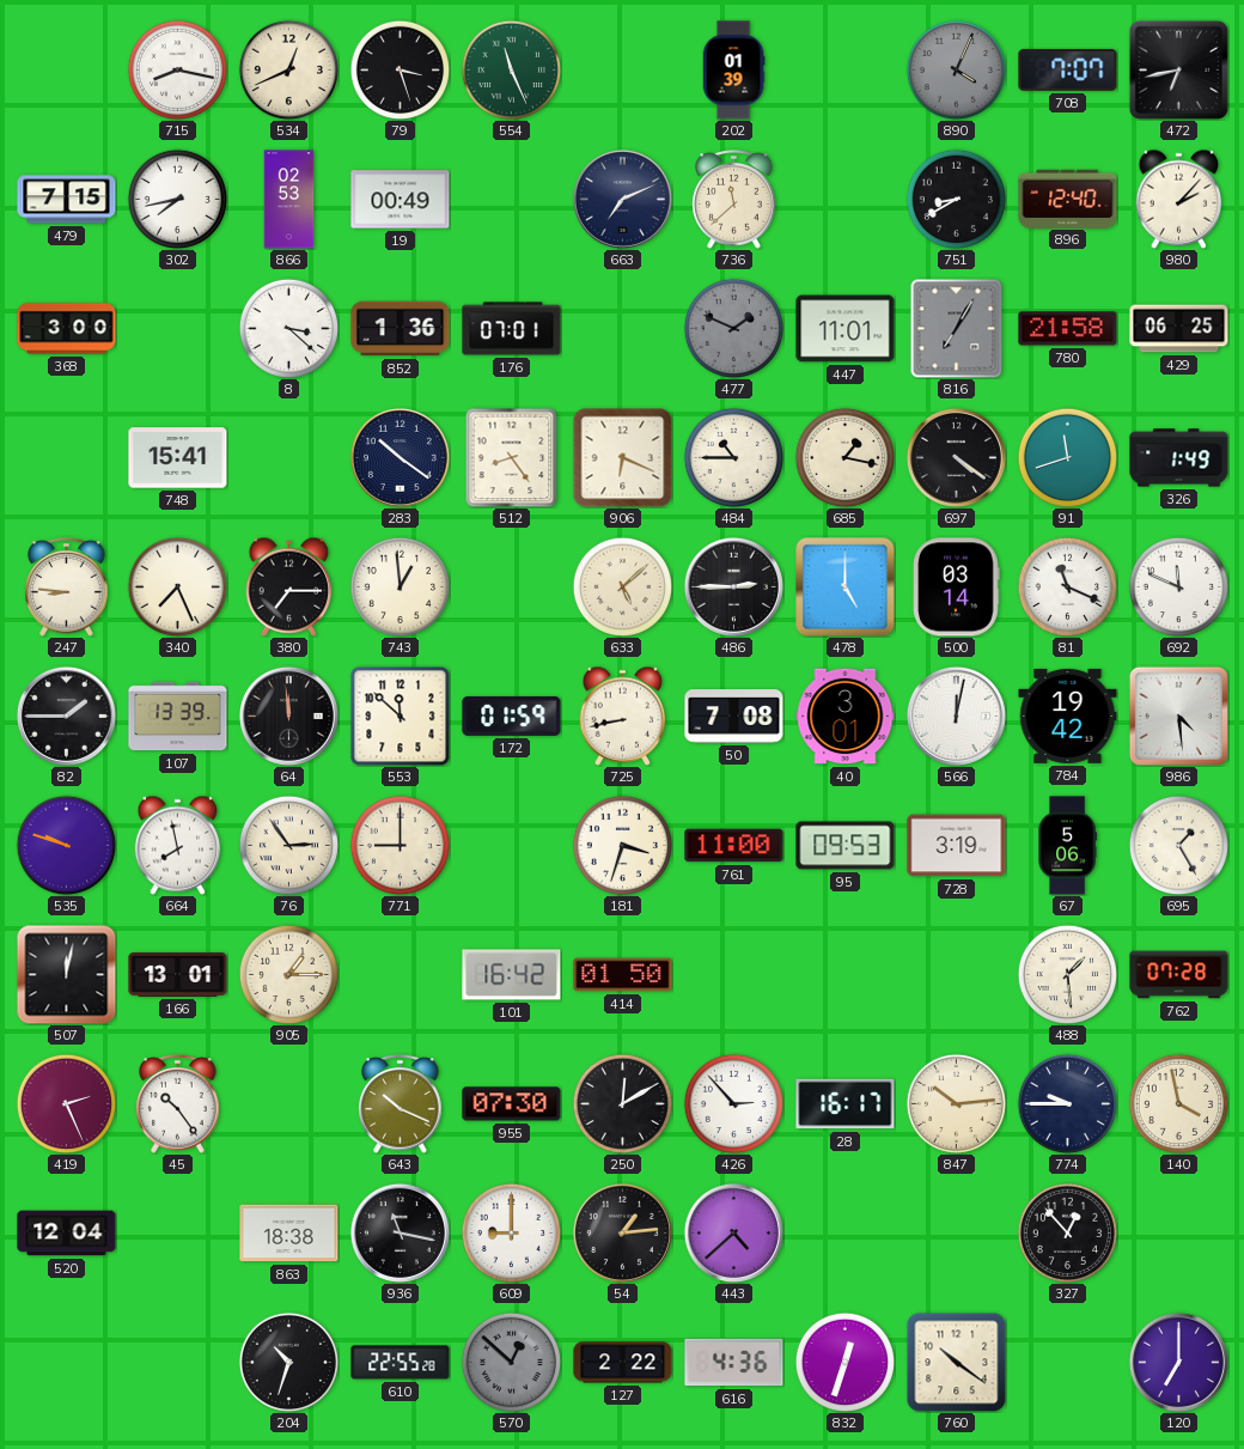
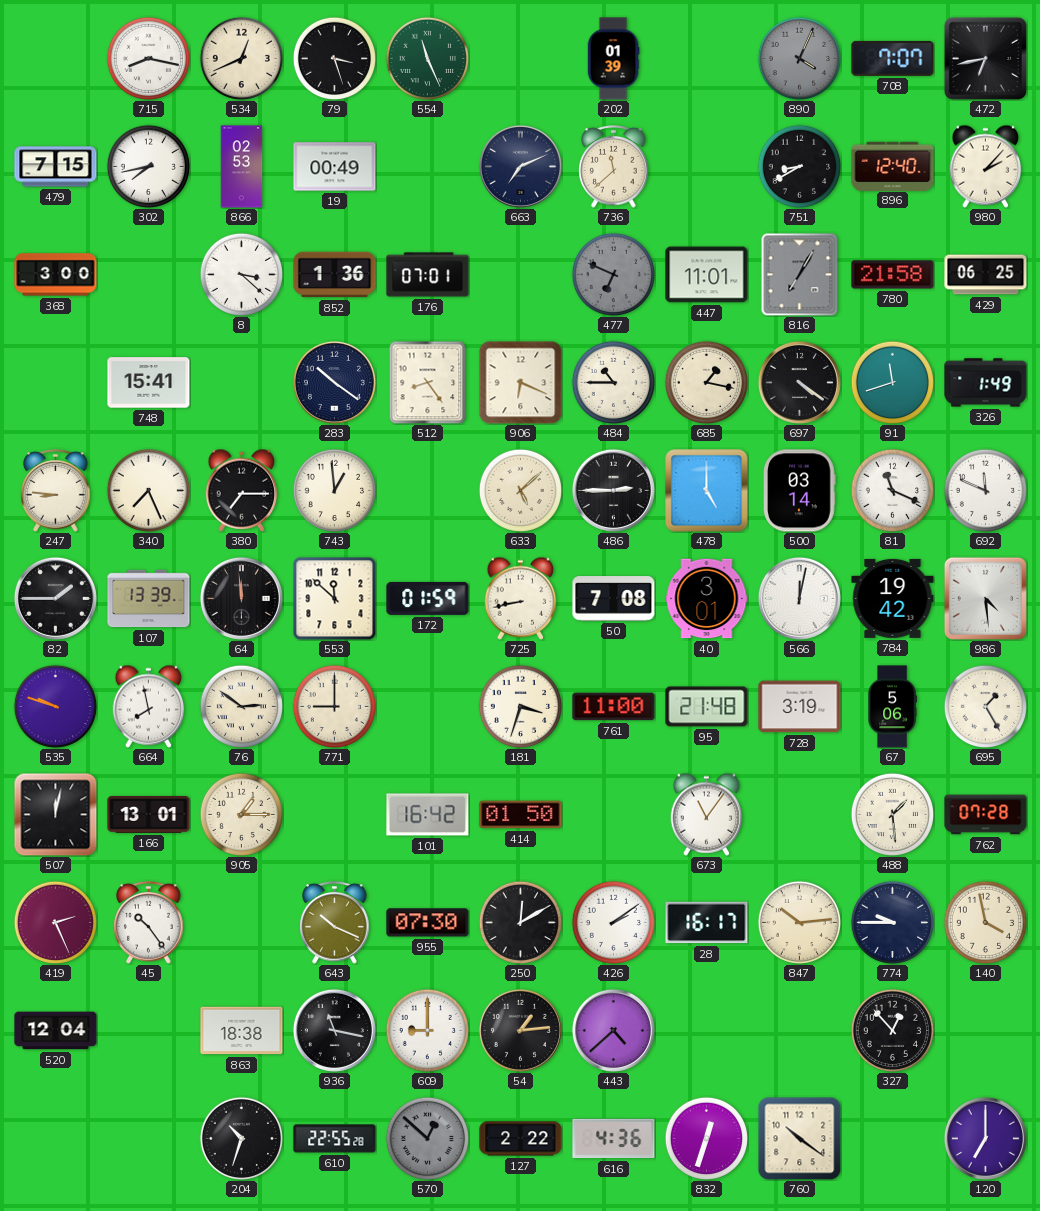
477: 1:49 -> 6:49 (613, 274)
76: 2:54 -> 2:51 (241, 706)
95: 09:53 -> 21:48 (707, 707)
673: none -> 11:06 (707, 814)
426: 2:53 -> 2:09 (613, 922)
